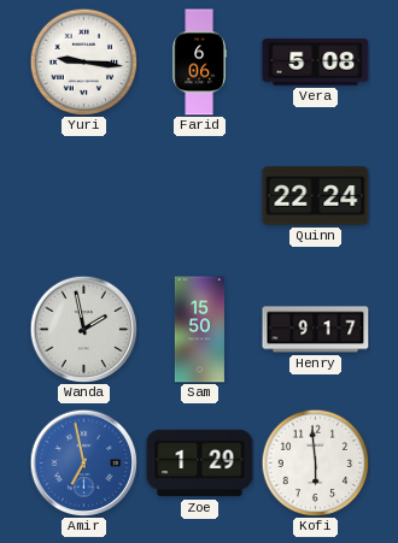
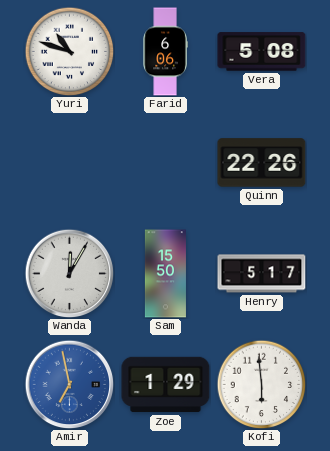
Yuri: 9:16 -> 10:48 (69, 51)
Quinn: 22:24 -> 22:26 (262, 163)
Wanda: 1:58 -> 12:05 (69, 273)
Henry: 9:17 -> 5:17 (262, 274)
